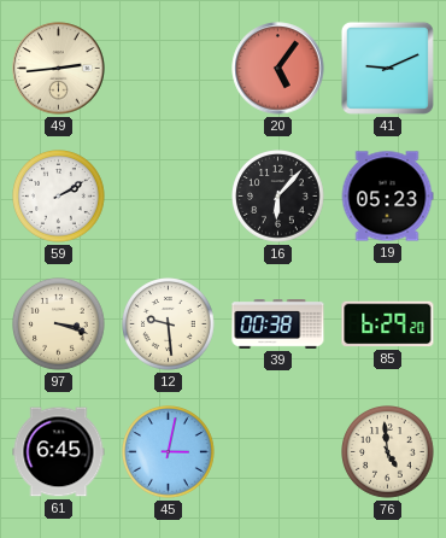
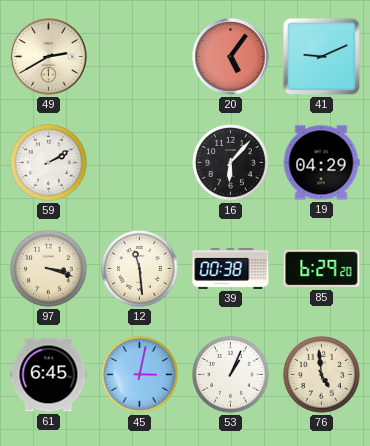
49: 2:44 -> 2:40 (49, 57)
19: 05:23 -> 04:29 (321, 163)
12: 9:29 -> 11:29 (140, 269)
53: none -> 1:04 (231, 375)
